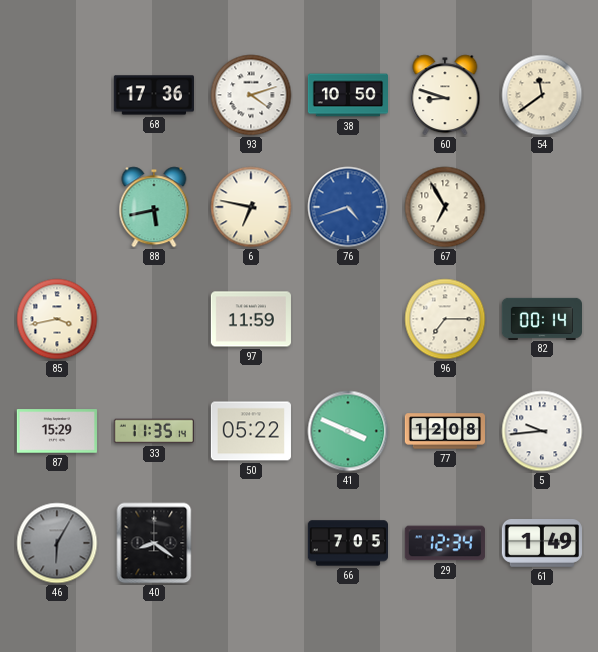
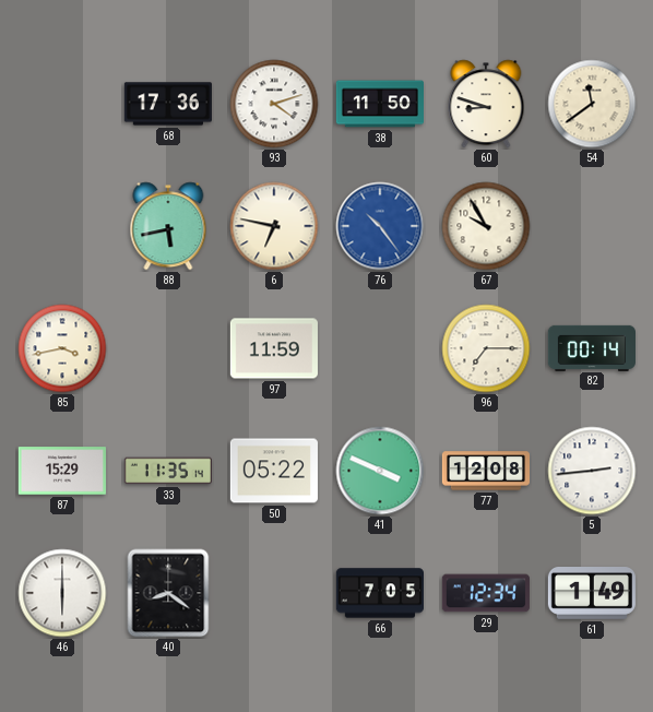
38: 10:50 -> 11:50 (379, 104)
76: 4:42 -> 10:24 (380, 226)
67: 6:55 -> 9:55 (486, 226)
5: 9:44 -> 2:44 (592, 471)
46: 6:05 -> 6:00 (62, 593)
46 dial: grey -> white (62, 593)
